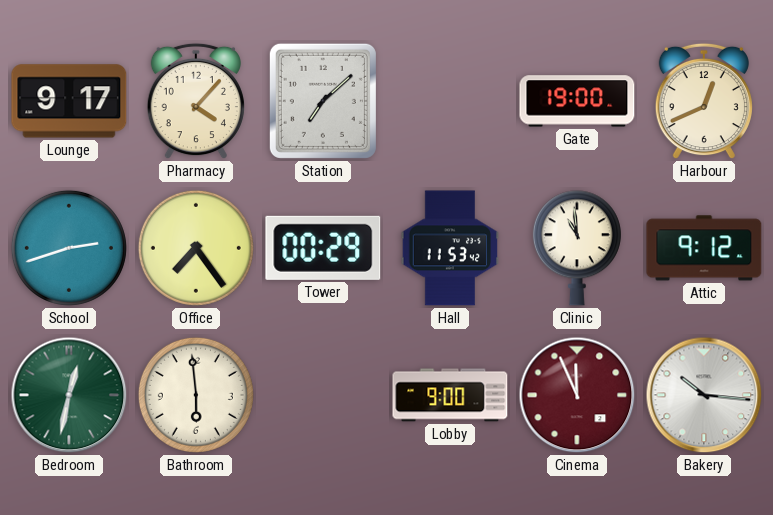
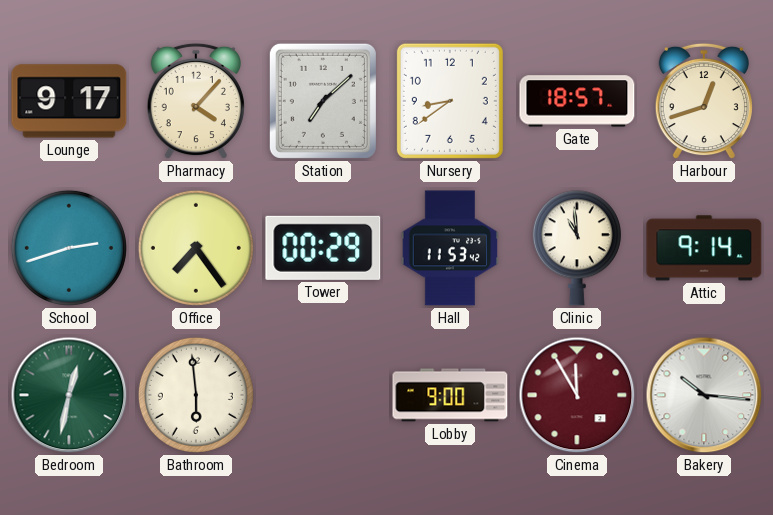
Nursery: none -> 8:39 (450, 101)
Gate: 19:00 -> 18:57 (577, 101)
Harbour: 12:41 -> 12:42 (704, 101)
Attic: 9:12 -> 9:14 (704, 248)
Cinema: 11:56 -> 11:55 (577, 395)
